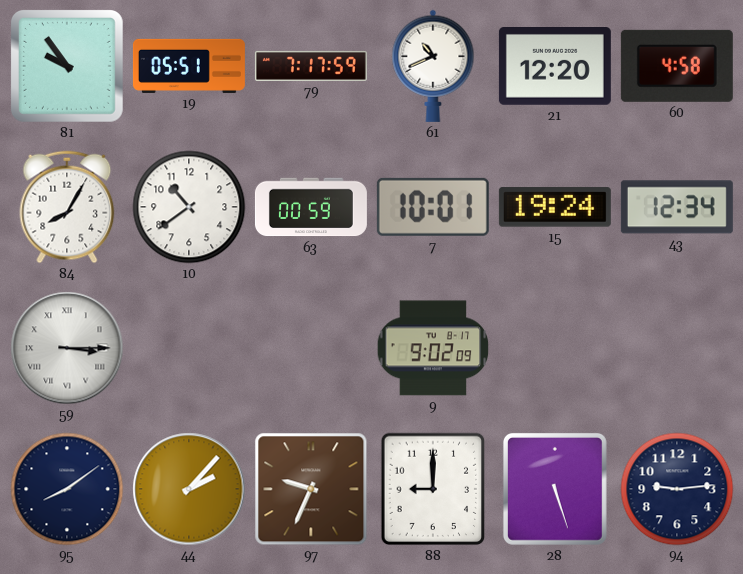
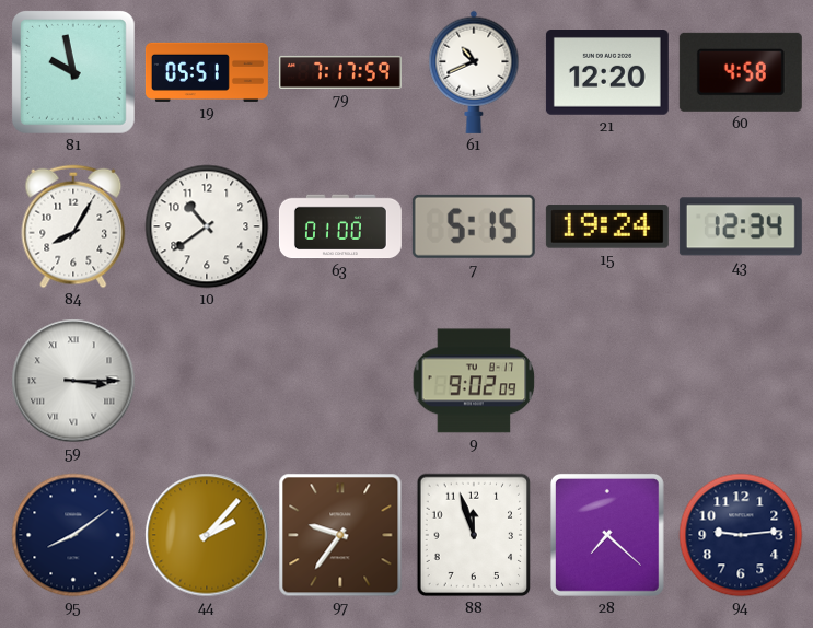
81: 9:54 -> 9:58 (73, 72)
63: 00:59 -> 01:00 (340, 226)
7: 10:01 -> 5:15 (474, 226)
97: 9:34 -> 9:36 (340, 535)
88: 9:00 -> 11:57 (474, 535)
28: 5:27 -> 7:22 (607, 535)
